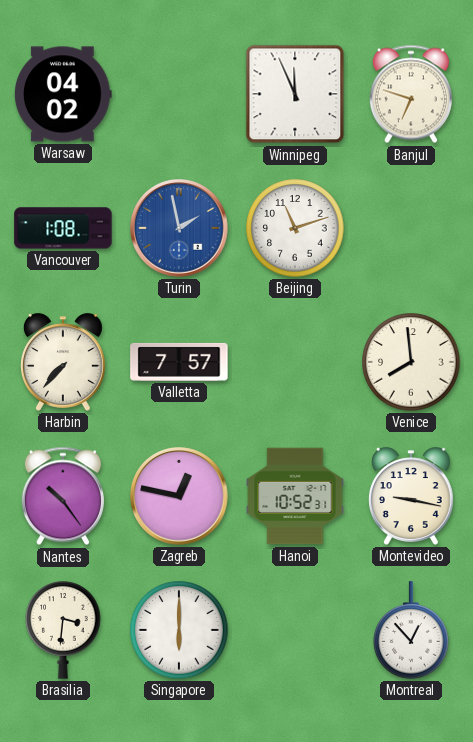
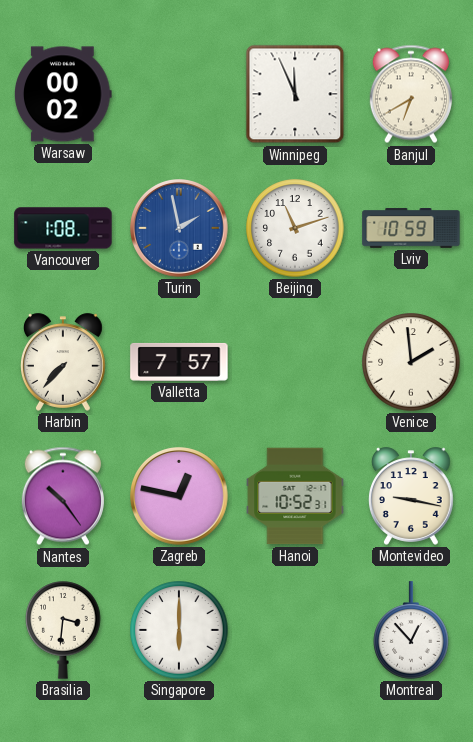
Warsaw: 04:02 -> 00:02 (64, 94)
Banjul: 6:48 -> 6:40 (411, 94)
Lviv: none -> 10:59 (411, 228)
Venice: 7:59 -> 1:59 (411, 362)
